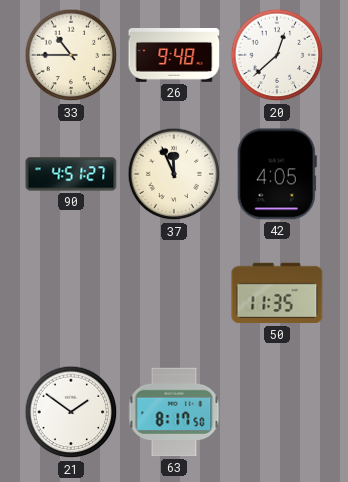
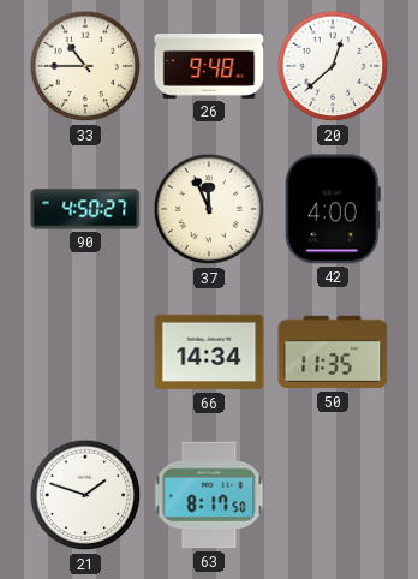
90: 4:51 -> 4:50 (85, 209)
42: 4:05 -> 4:00 (333, 209)
66: none -> 14:34 (209, 352)
21: 1:51 -> 1:48 (85, 495)
